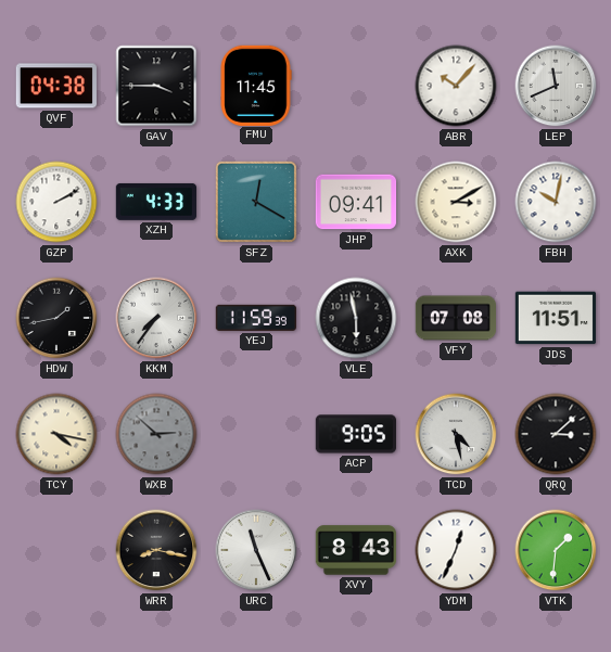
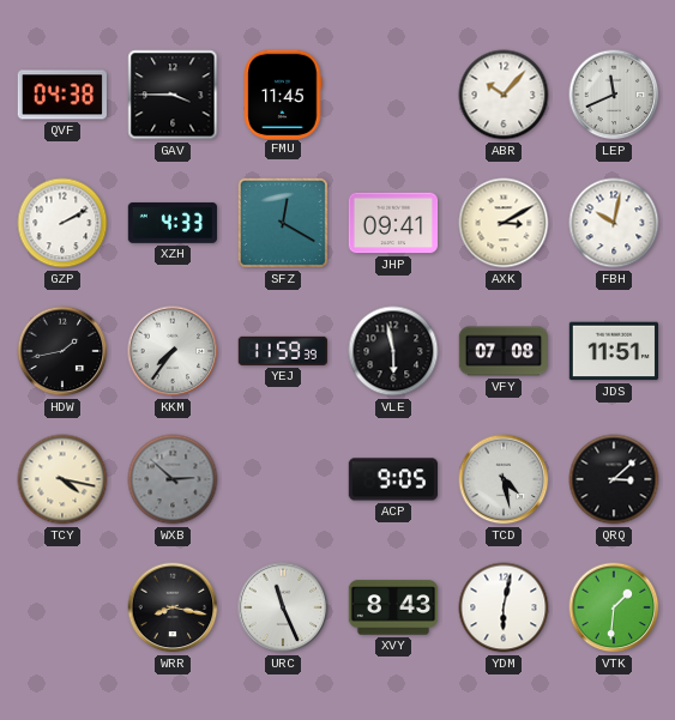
YDM: 12:34 -> 6:02 (504, 607)
